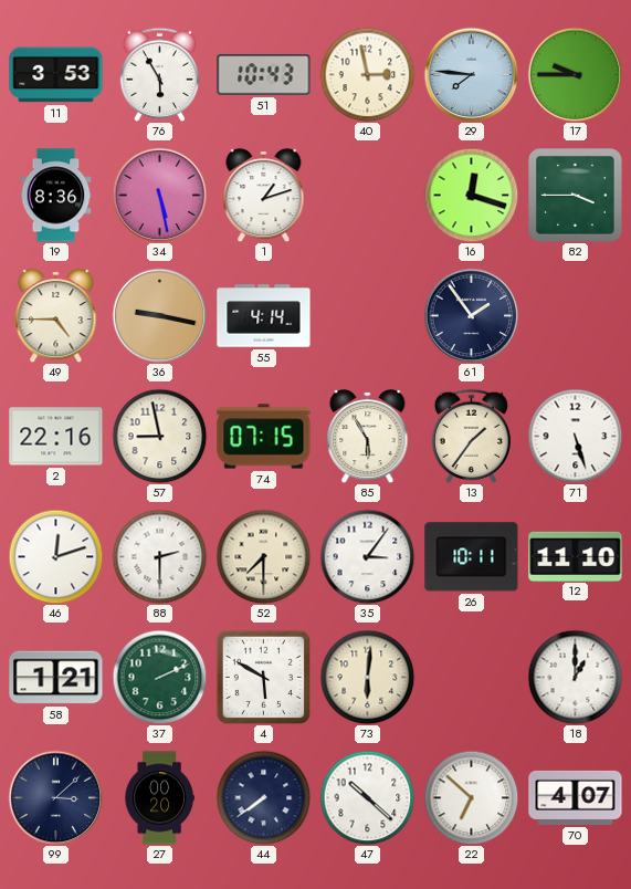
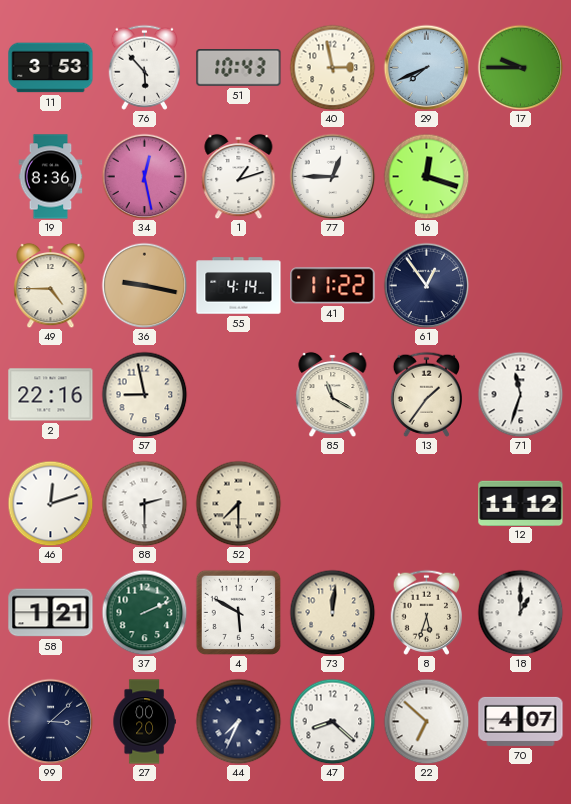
76: 5:55 -> 5:53 (144, 67)
29: 7:46 -> 7:41 (426, 67)
34: 5:28 -> 12:28 (144, 176)
77: none -> 12:45 (332, 176)
82: 3:45 -> none (576, 196)
41: none -> 11:22 (333, 286)
61: 1:54 -> 12:54 (426, 285)
74: 07:15 -> none (264, 437)
85: 5:55 -> 11:20 (333, 394)
71: 5:27 -> 11:33 (520, 394)
35: 3:06 -> none (367, 556)
26: 10:11 -> none (472, 557)
12: 11:10 -> 11:12 (521, 503)
73: 6:01 -> 12:01 (332, 612)
8: none -> 5:33 (426, 612)
44: 7:39 -> 7:34 (238, 721)
47: 10:22 -> 8:22 (332, 721)
